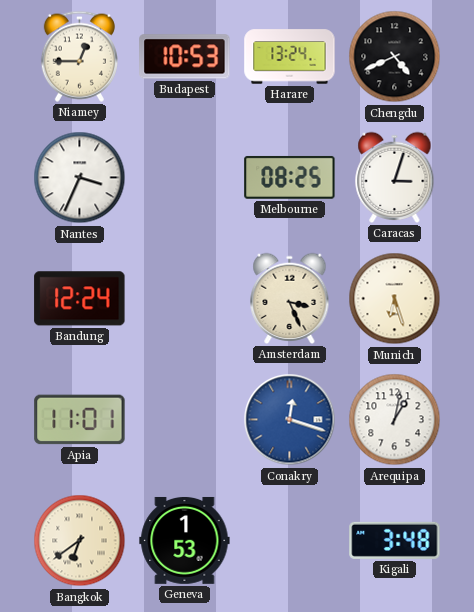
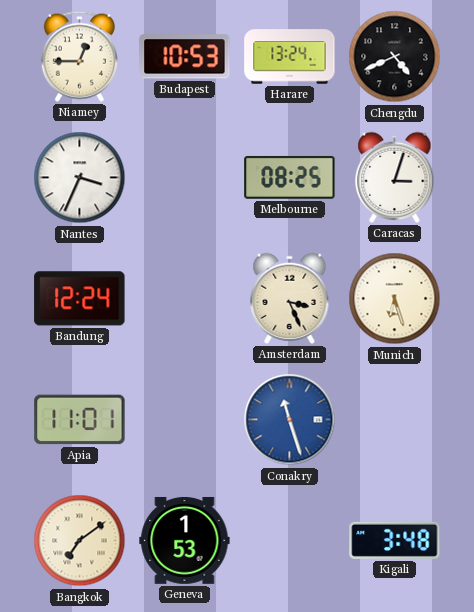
Conakry: 12:18 -> 11:27 (290, 420)
Arequipa: 1:02 -> none (395, 420)
Bangkok: 6:39 -> 7:09 (80, 541)
